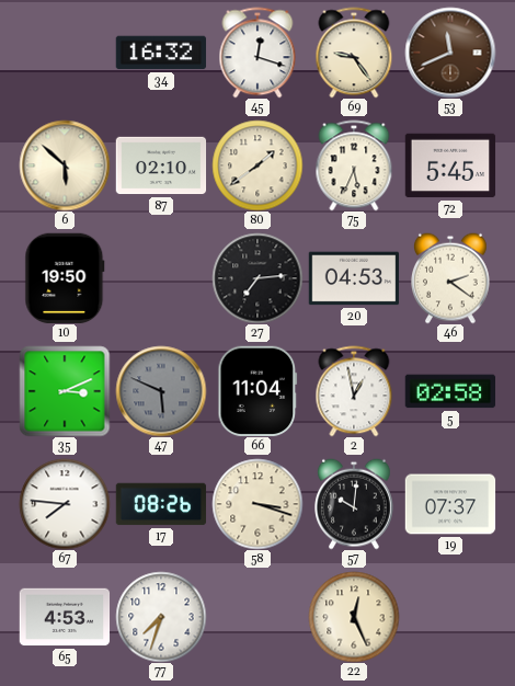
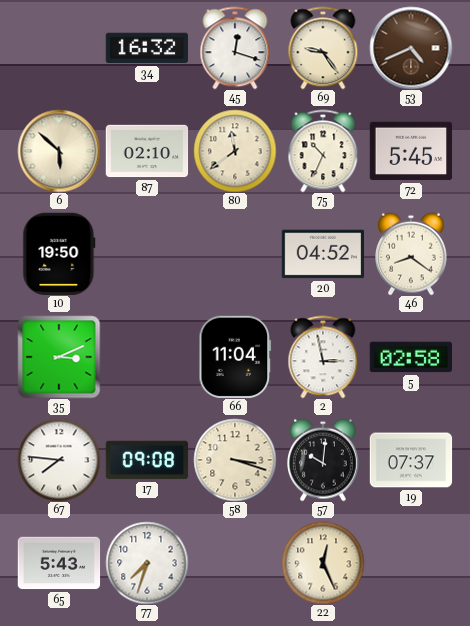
53: 11:41 -> 4:41 (411, 48)
80: 1:39 -> 11:39 (235, 151)
75: 5:34 -> 10:34 (323, 151)
27: 7:14 -> none (257, 278)
20: 04:53 -> 04:52 (323, 254)
46: 2:21 -> 8:21 (412, 254)
47: 5:49 -> none (161, 391)
2: 12:58 -> 2:58 (323, 357)
17: 08:26 -> 09:08 (147, 460)
65: 4:53 -> 5:43 (59, 563)
